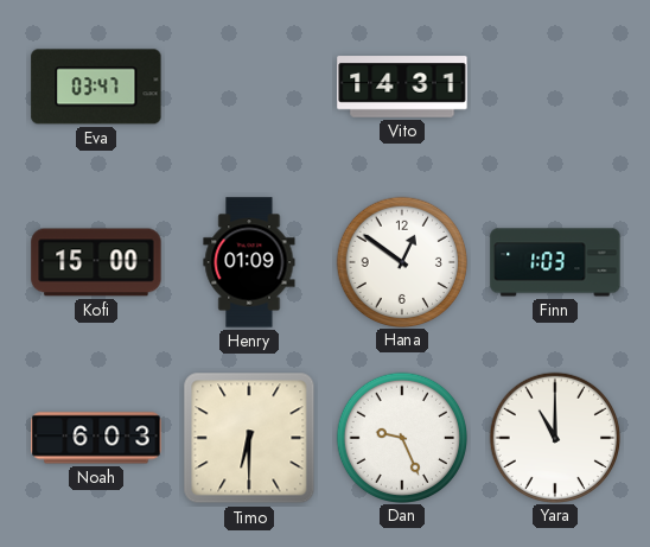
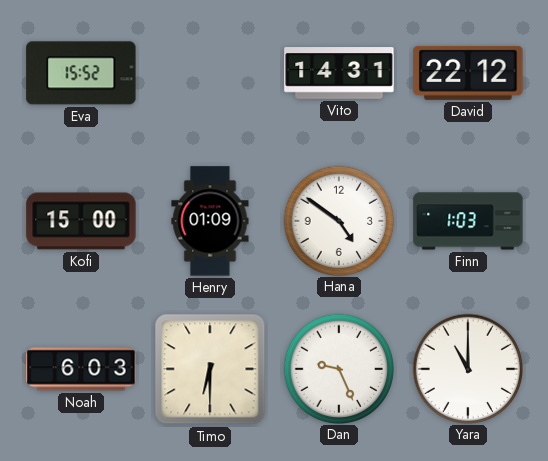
Eva: 03:47 -> 15:52 (81, 73)
David: none -> 22:12 (468, 73)
Hana: 12:51 -> 4:51 (338, 220)
